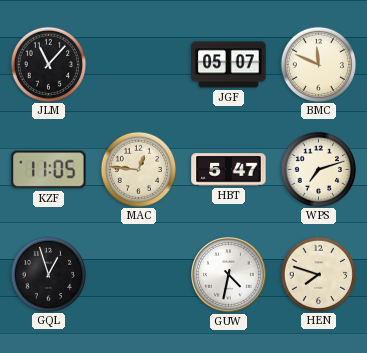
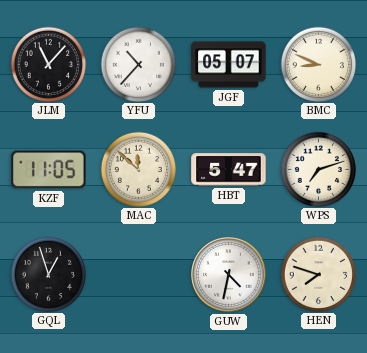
YFU: none -> 10:37 (138, 64)
BMC: 11:49 -> 8:49 (318, 64)
MAC: 12:46 -> 11:52 (138, 169)
